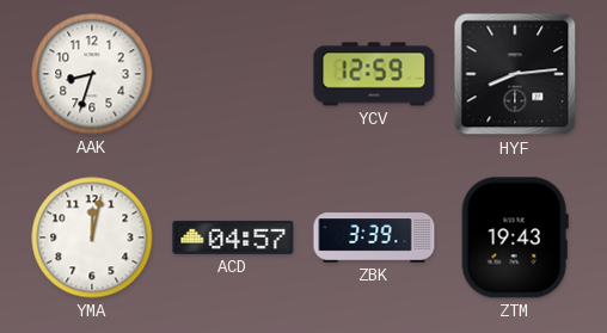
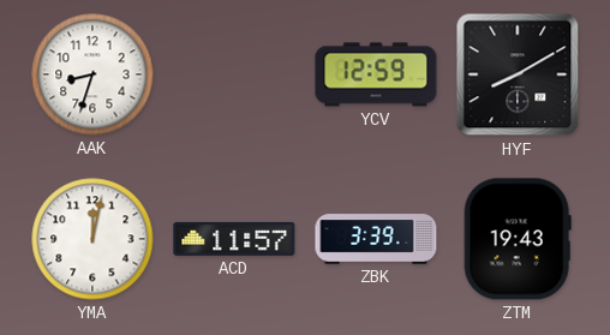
HYF: 8:14 -> 8:10 (518, 74)
ACD: 04:57 -> 11:57 (234, 239)
